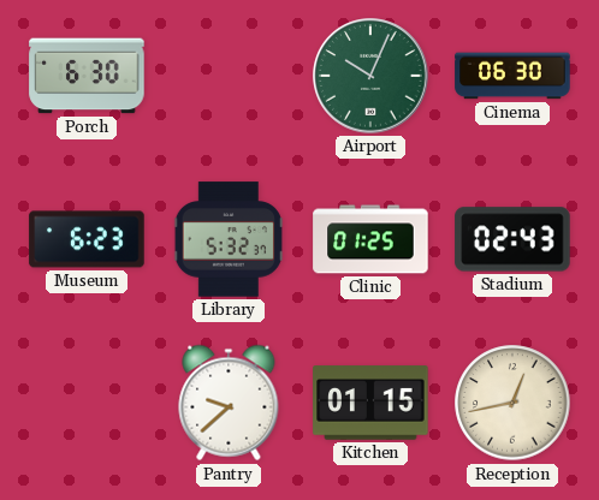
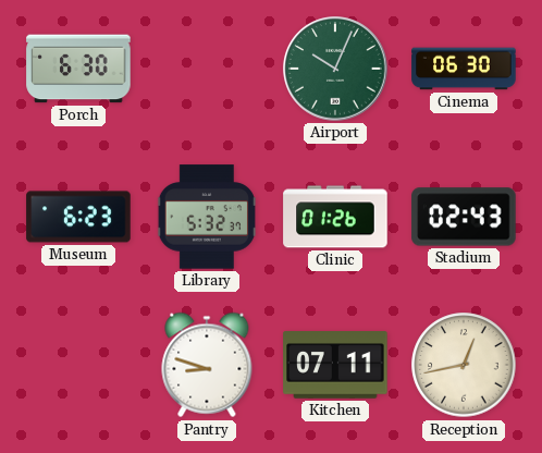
Clinic: 01:25 -> 01:26 (335, 217)
Pantry: 9:38 -> 8:48 (207, 365)
Kitchen: 01:15 -> 07:11 (335, 365)
